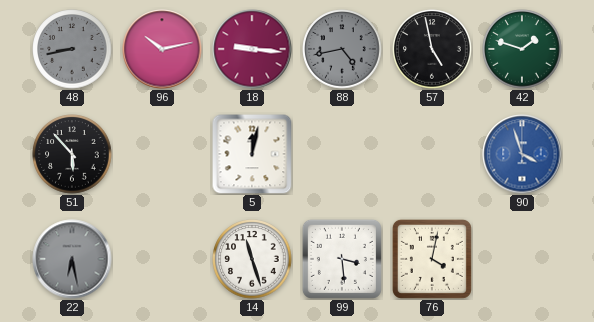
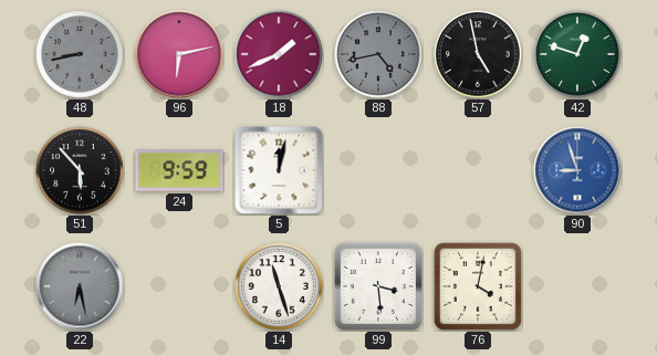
96: 10:13 -> 6:13 (179, 54)
18: 9:16 -> 1:41 (279, 54)
42: 1:48 -> 12:48 (577, 54)
24: none -> 9:59 (179, 170)
90: 3:57 -> 8:57 (577, 170)
